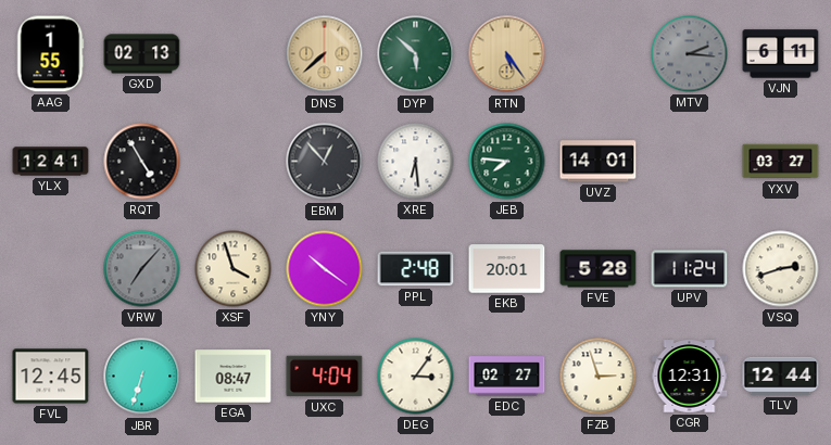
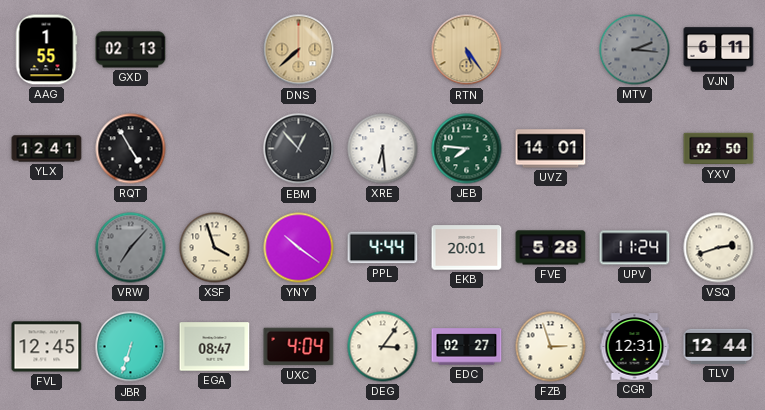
DYP: 5:52 -> none (416, 54)
YXV: 03:27 -> 02:50 (719, 149)
PPL: 2:48 -> 4:44 (383, 248)
